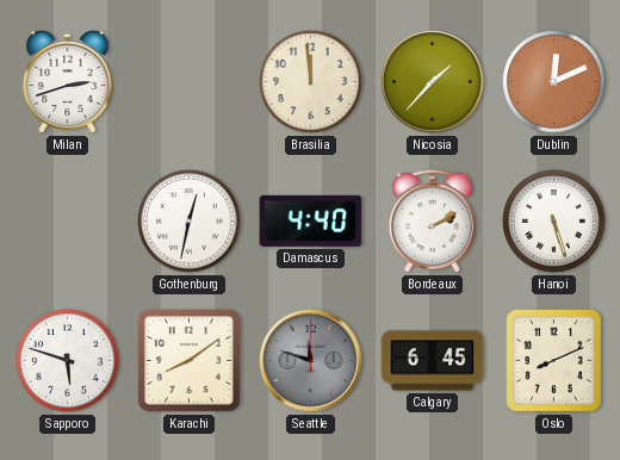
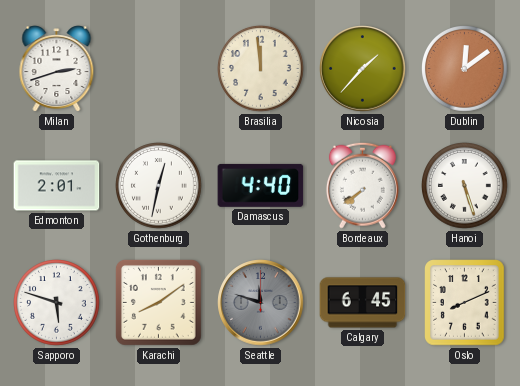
Dublin: 12:11 -> 12:09 (465, 69)
Edmonton: none -> 2:01 (57, 186)
Bordeaux: 2:10 -> 7:39 (362, 185)
